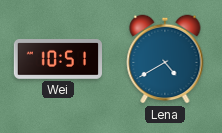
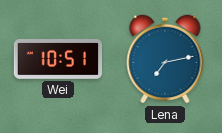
Lena: 4:40 -> 7:13 (165, 59)
